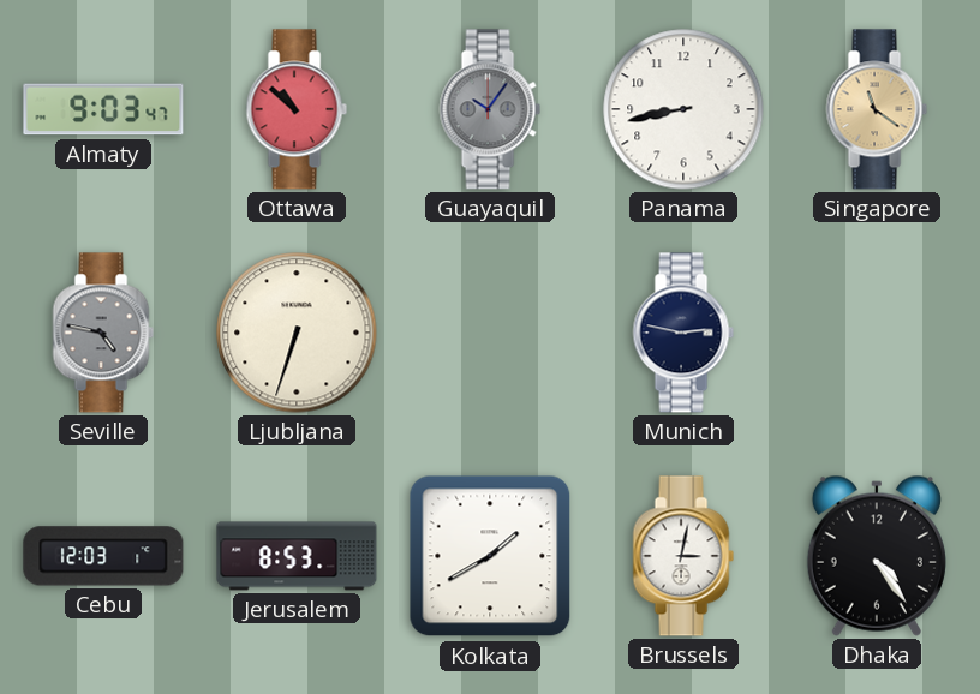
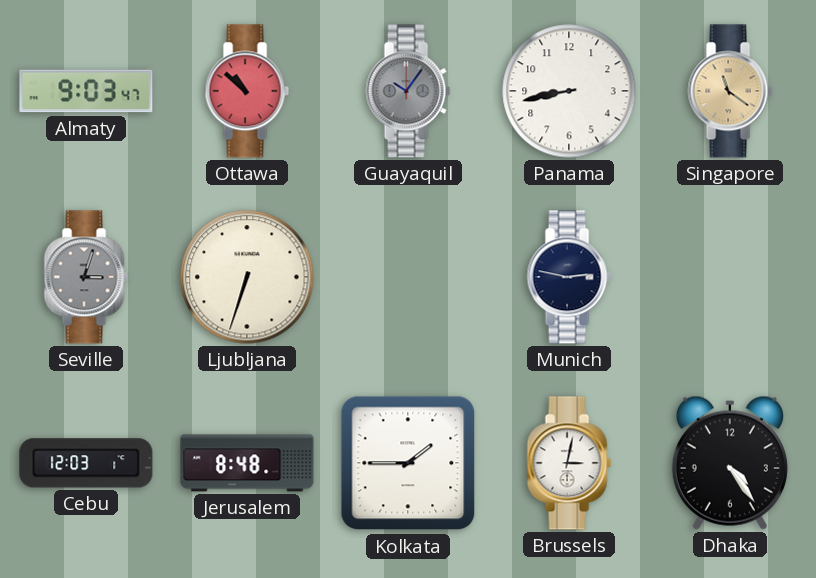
Seville: 4:47 -> 3:03 (86, 277)
Jerusalem: 8:53 -> 8:48 (247, 463)
Kolkata: 1:40 -> 1:45 (408, 463)
